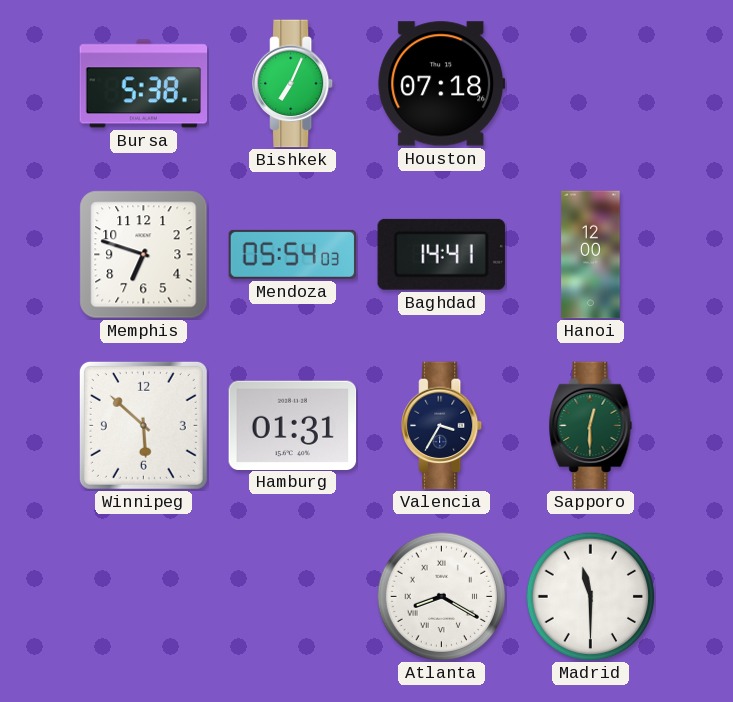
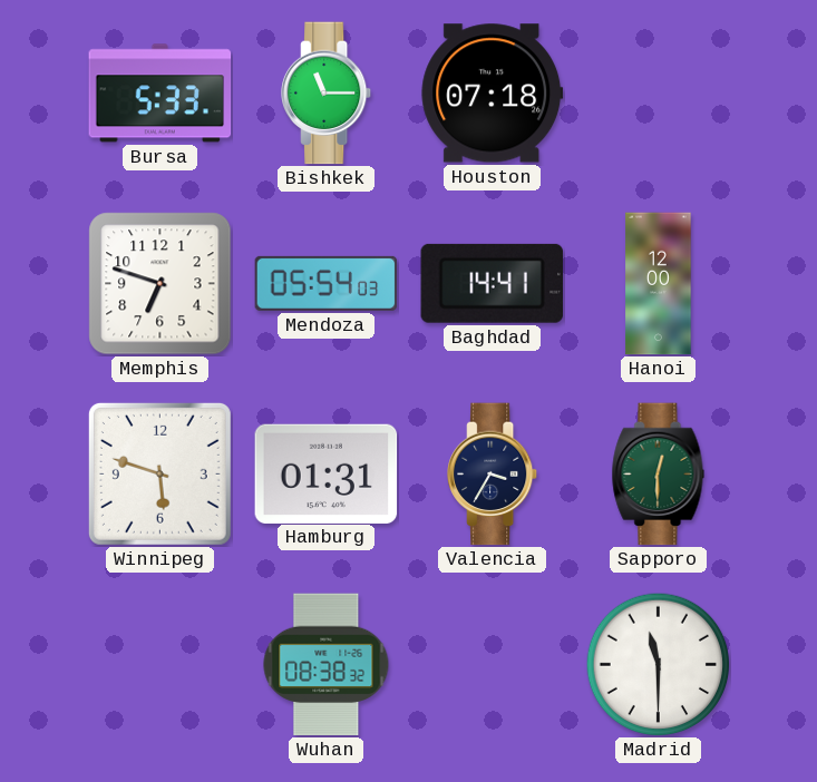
Bursa: 5:38 -> 5:33 (161, 94)
Bishkek: 7:04 -> 11:15 (328, 94)
Winnipeg: 5:52 -> 5:48 (159, 473)
Wuhan: none -> 08:38 (327, 665)
Atlanta: 8:20 -> none (441, 596)
